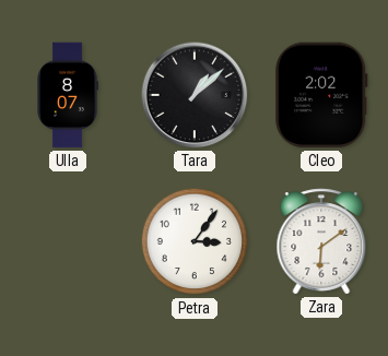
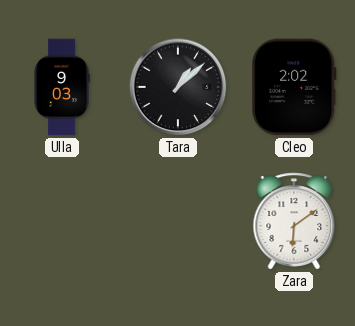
Ulla: 8:07 -> 9:03 (62, 87)
Petra: 3:06 -> none (195, 241)
